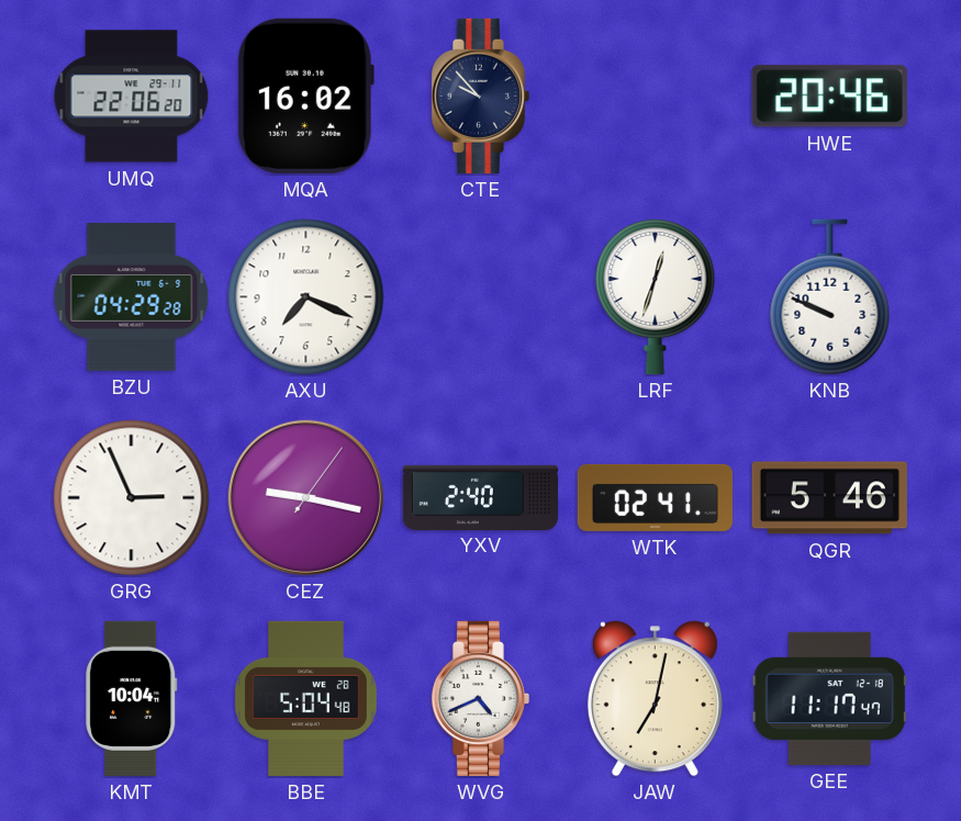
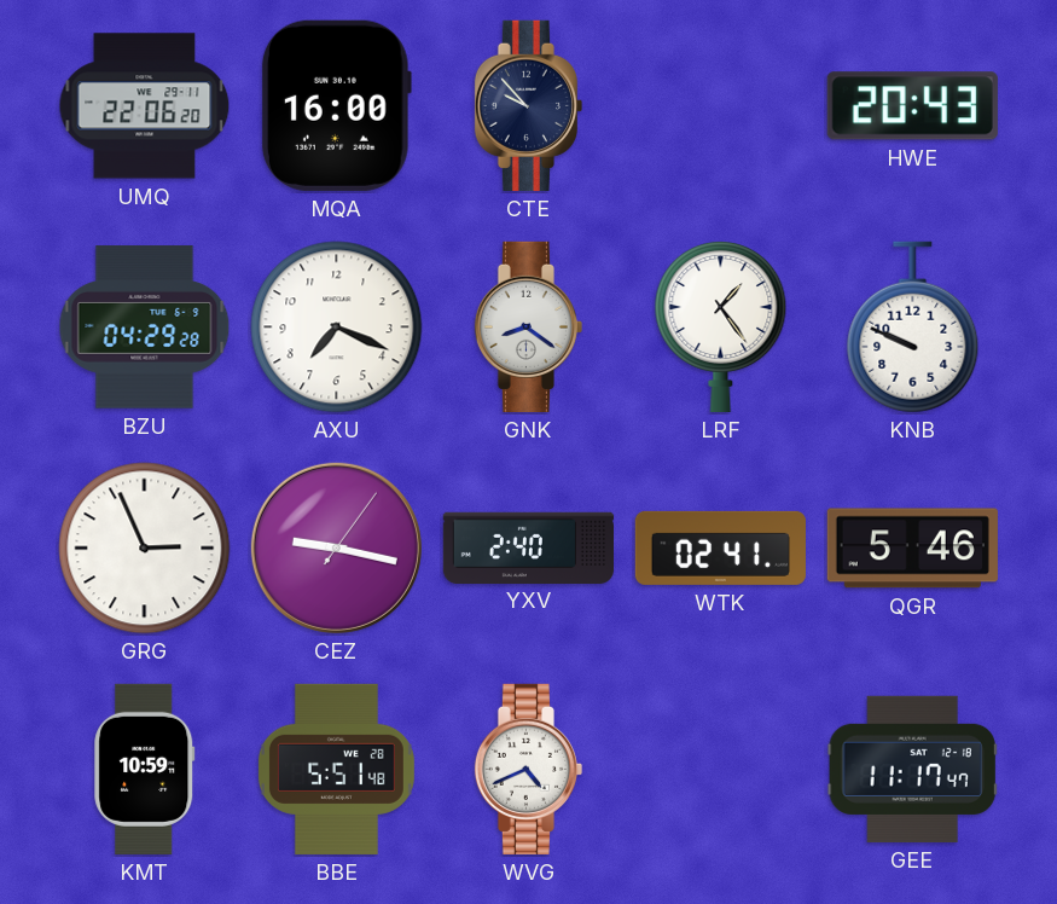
MQA: 16:02 -> 16:00 (336, 105)
HWE: 20:46 -> 20:43 (912, 106)
GNK: none -> 8:21 (528, 326)
LRF: 12:33 -> 1:24 (721, 326)
KMT: 10:04 -> 10:59 (145, 769)
BBE: 5:04 -> 5:51 (336, 769)
JAW: 7:02 -> none (655, 699)
